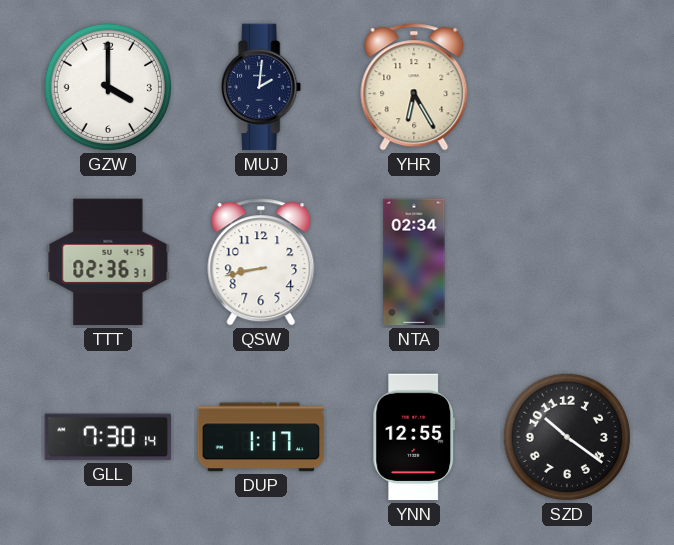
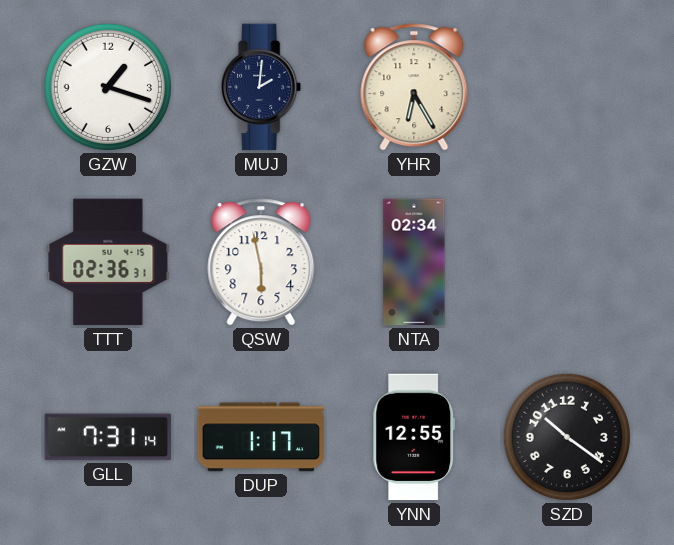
GZW: 4:00 -> 1:18 (108, 87)
QSW: 8:43 -> 5:58 (261, 262)
GLL: 7:30 -> 7:31 (108, 437)
